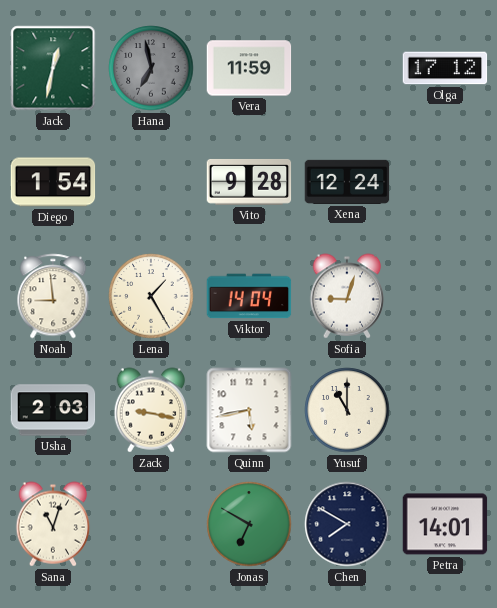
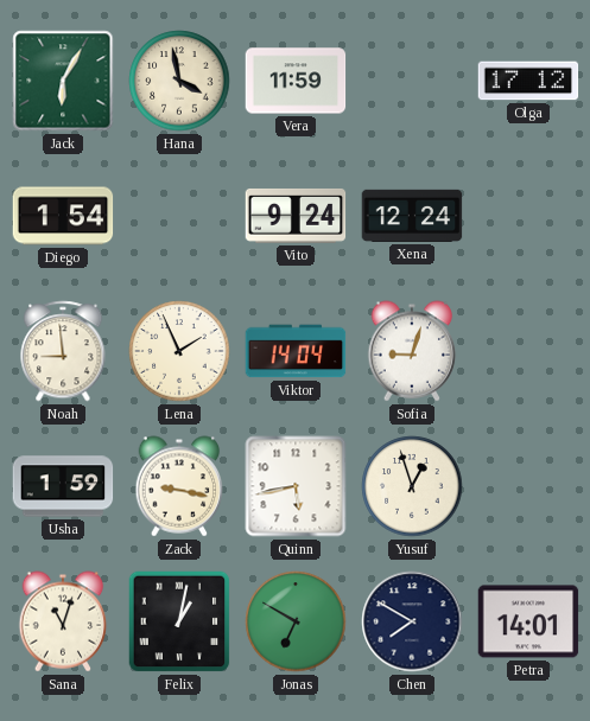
Jack: 12:32 -> 6:05 (63, 81)
Hana: 6:58 -> 3:58 (179, 81)
Hana dial: grey -> cream (179, 81)
Vito: 9:28 -> 9:24 (296, 216)
Lena: 1:25 -> 1:56 (179, 351)
Usha: 2:03 -> 1:59 (63, 486)
Yusuf: 11:00 -> 12:57 (412, 486)
Felix: none -> 1:02 (179, 621)
